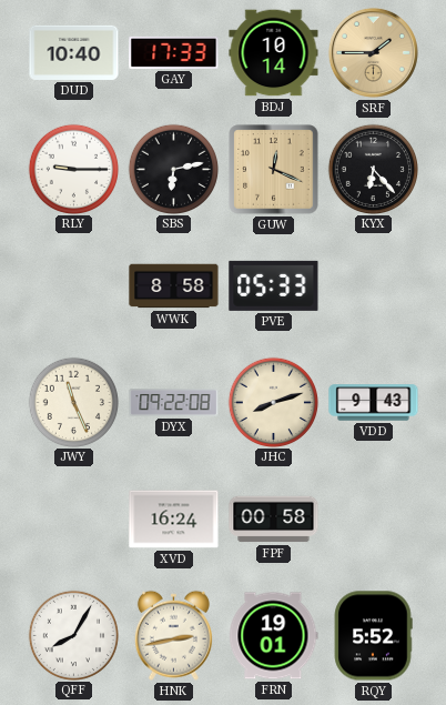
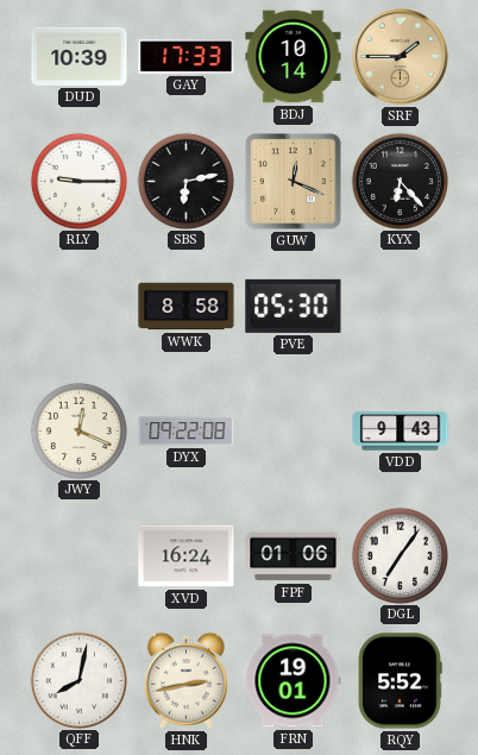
DUD: 10:40 -> 10:39 (80, 56)
PVE: 05:33 -> 05:30 (294, 306)
JWY: 11:26 -> 12:19 (78, 430)
JHC: 8:12 -> none (273, 402)
FPF: 00:58 -> 01:06 (294, 556)
DGL: none -> 7:06 (400, 555)
QFF: 8:05 -> 8:02 (78, 680)
